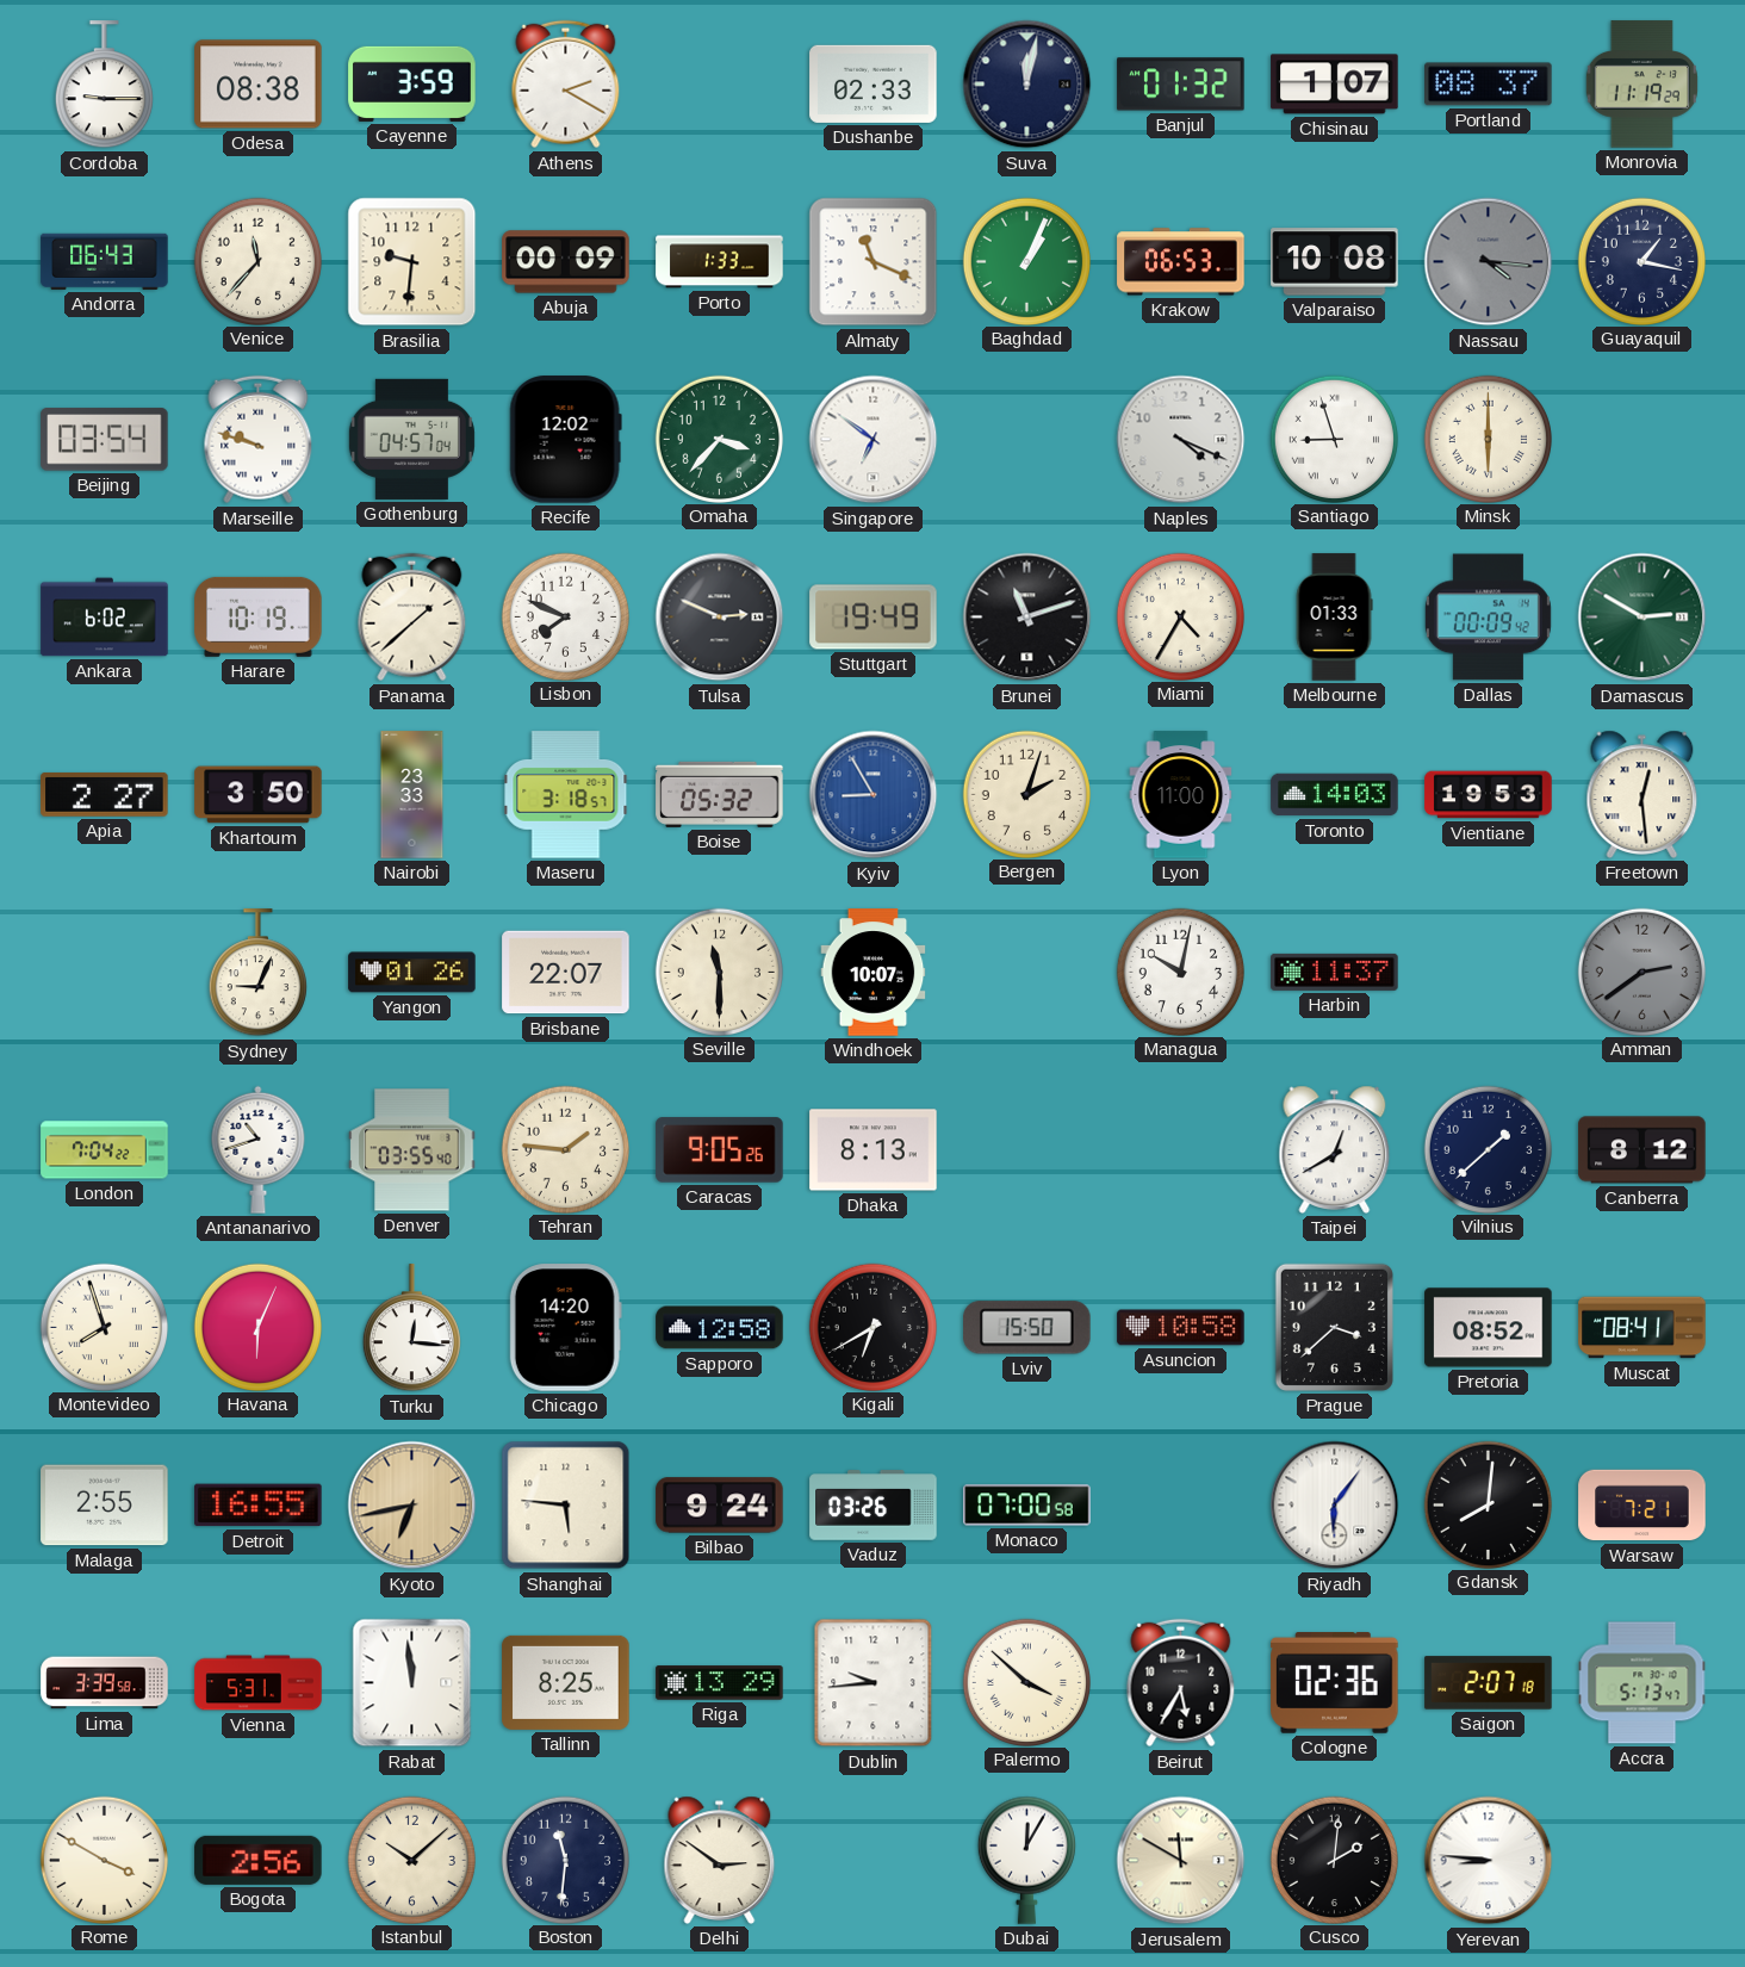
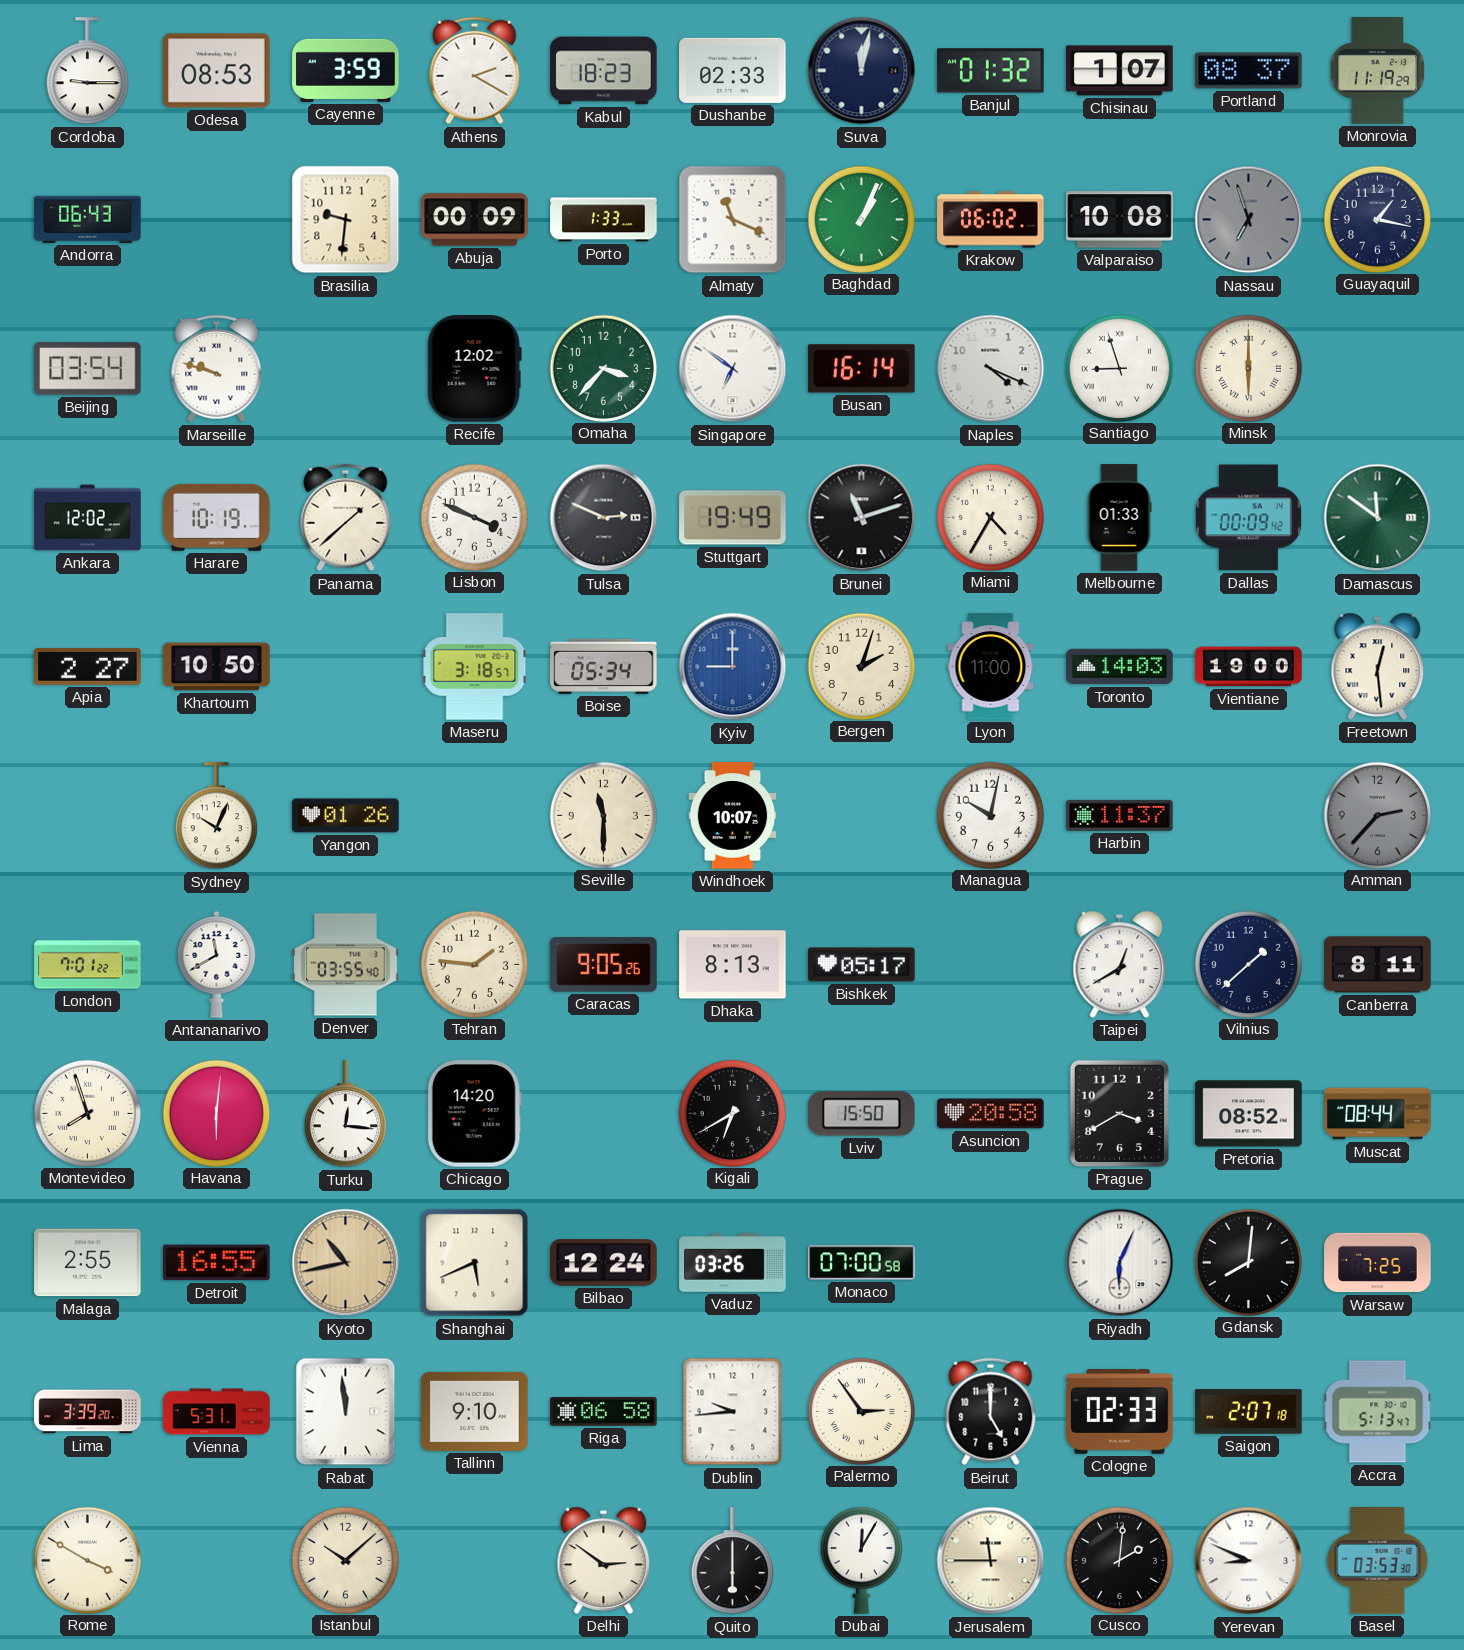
Odesa: 08:38 -> 08:53 (217, 71)
Kabul: none -> 18:23 (604, 71)
Venice: 11:37 -> none (257, 261)
Krakow: 06:53 -> 06:02 (991, 220)
Nassau: 4:16 -> 6:57 (1249, 220)
Gothenburg: 04:57 -> none (411, 439)
Busan: none -> 16:14 (862, 369)
Ankara: 6:02 -> 12:02 (88, 518)
Lisbon: 7:49 -> 3:49 (474, 517)
Damascus: 2:50 -> 11:51 (1378, 518)
Khartoum: 3:50 -> 10:50 (217, 667)
Nairobi: 23:33 -> none (412, 795)
Boise: 05:32 -> 05:34 (604, 666)
Kyiv: 8:55 -> 9:00 (733, 667)
Vientiane: 19:53 -> 19:00 (1249, 667)
Sydney: 9:04 -> 10:04 (216, 816)
Brisbane: 22:07 -> none (566, 973)
Amman: 2:39 -> 2:37 (1377, 815)
London: 7:04 -> 7:01 (88, 965)
Antananarivo: 10:42 -> 11:40 (217, 964)
Bishkek: none -> 05:17 (862, 965)
Canberra: 8:12 -> 8:11 (1378, 965)
Havana: 6:04 -> 6:01 (216, 1113)
Sapporo: 12:58 -> none (720, 1328)
Asuncion: 10:58 -> 20:58 (991, 1114)
Prague: 3:38 -> 3:40 (1119, 1113)
Muscat: 08:41 -> 08:44 (1378, 1114)
Kyoto: 6:43 -> 10:43 (346, 1263)
Shanghai: 5:46 -> 5:41 (475, 1263)
Bilbao: 9:24 -> 12:24 (604, 1263)
Riyadh: 6:06 -> 6:04 (1120, 1263)
Warsaw: 7:21 -> 7:25 (1378, 1263)
Lima: 3:39:58 -> 3:39:20 (88, 1412)
Tallinn: 8:25 -> 9:10 (475, 1411)
Riga: 13:29 -> 06:58 (604, 1412)
Palermo: 3:52 -> 2:54 (861, 1411)
Beirut: 5:35 -> 5:00 (991, 1412)
Cologne: 02:36 -> 02:33 (1120, 1412)
Bogota: 2:56 -> none (259, 1860)
Boston: 11:31 -> none (565, 1860)
Quito: none -> 6:00 (732, 1561)
Jerusalem: 11:50 -> 11:45 (991, 1561)
Yerevan: 8:46 -> 8:49 (1249, 1561)
Basel: none -> 03:53 (1378, 1561)
